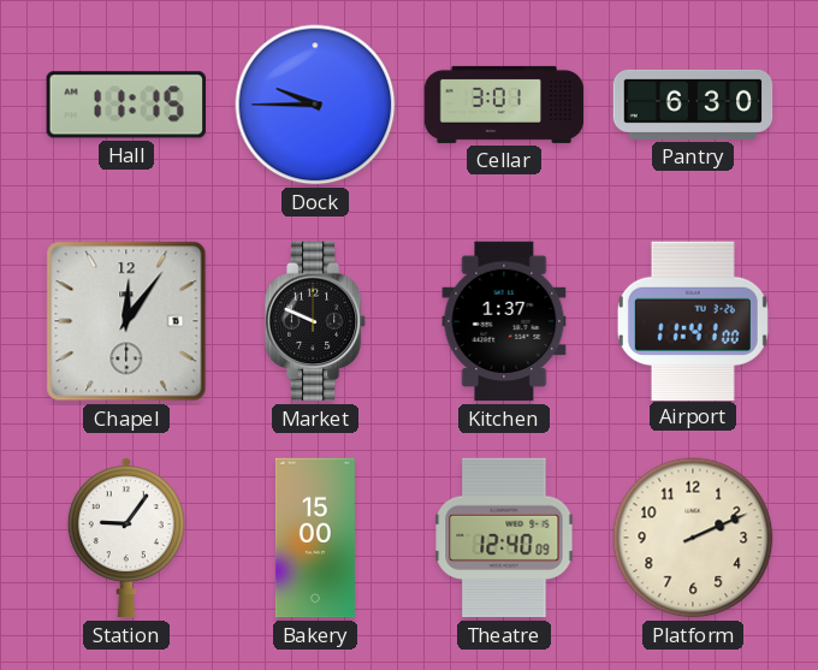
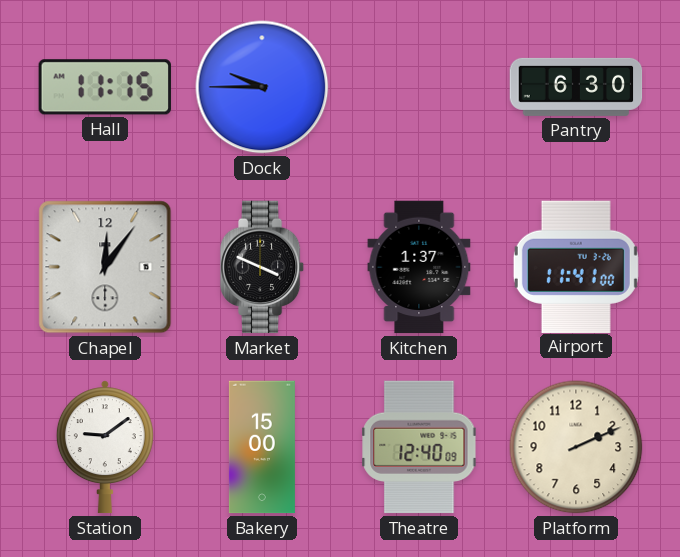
Cellar: 3:01 -> none (504, 105)
Market: 9:49 -> 3:49 (262, 267)
Station: 9:06 -> 9:09 (105, 447)
